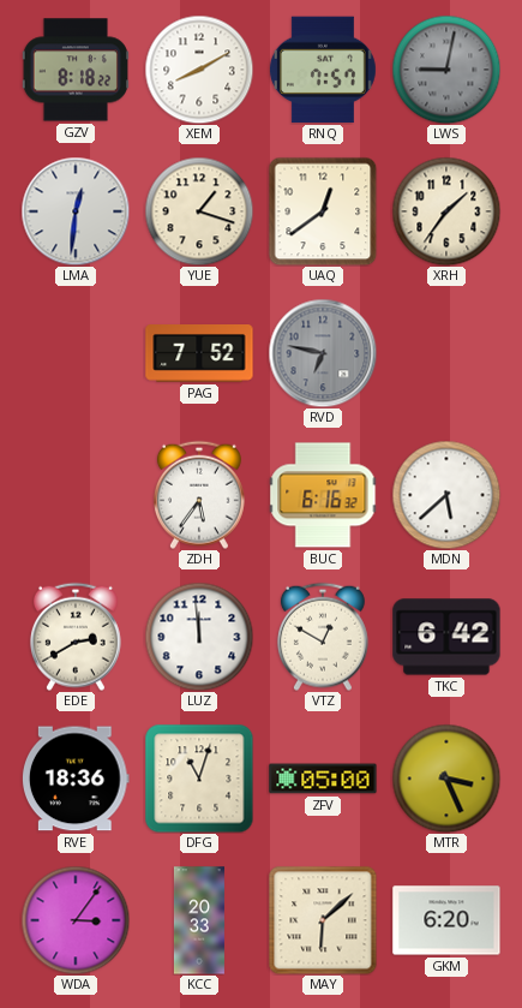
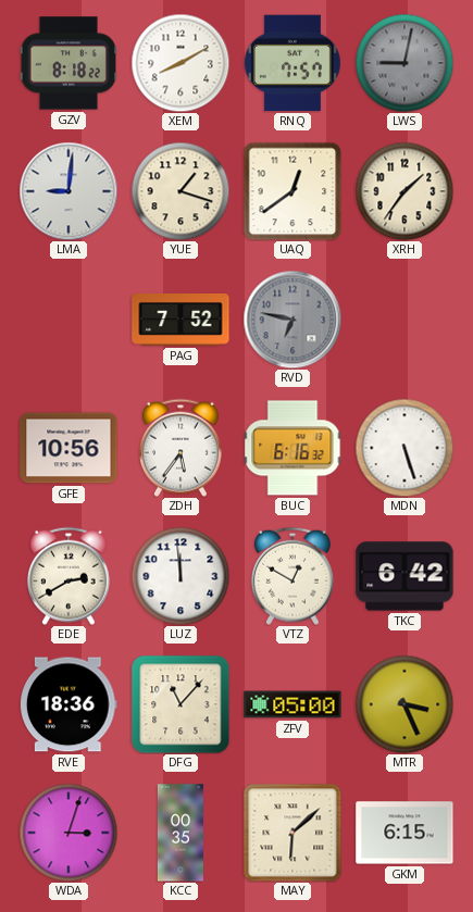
LMA: 12:31 -> 9:01 (69, 191)
GFE: none -> 10:56 (69, 448)
MDN: 5:38 -> 5:27 (404, 448)
DFG: 11:03 -> 11:07 (181, 704)
WDA: 3:06 -> 3:03 (69, 833)
KCC: 20:33 -> 00:35 (181, 833)
GKM: 6:20 -> 6:15 (404, 833)
